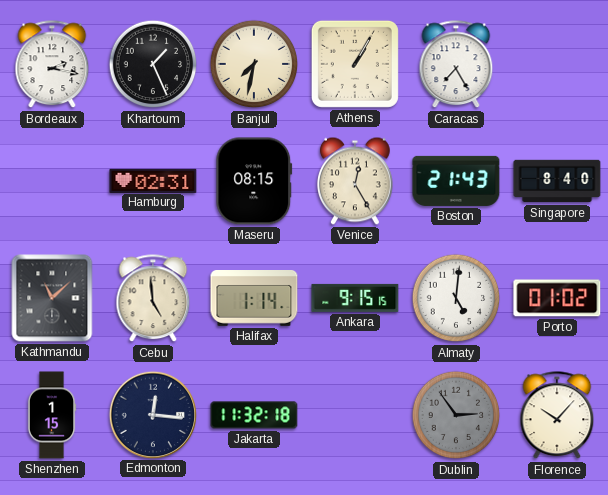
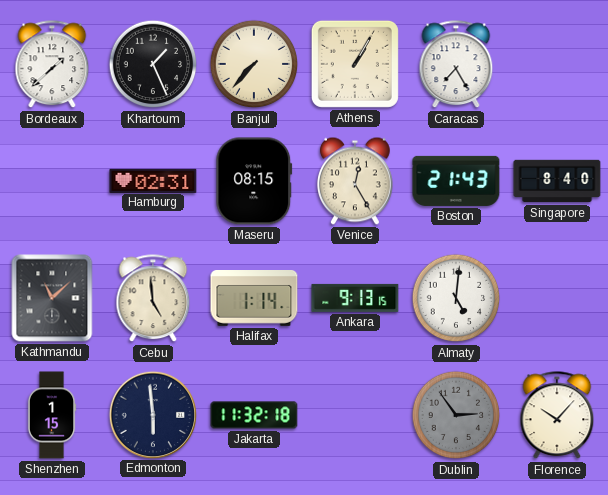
Bordeaux: 2:17 -> 1:38 (52, 65)
Banjul: 7:32 -> 7:37 (254, 64)
Ankara: 9:15 -> 9:13 (355, 298)
Porto: 01:02 -> none (557, 298)
Edmonton: 12:16 -> 5:59 (152, 414)
